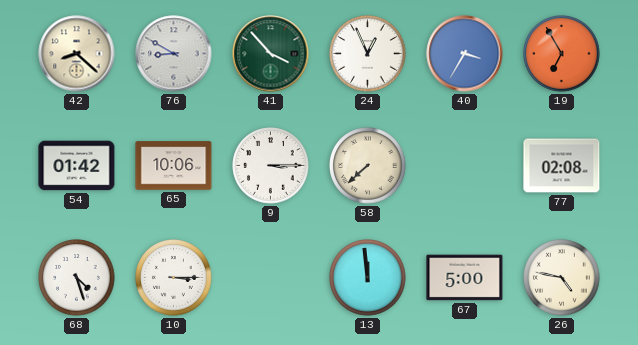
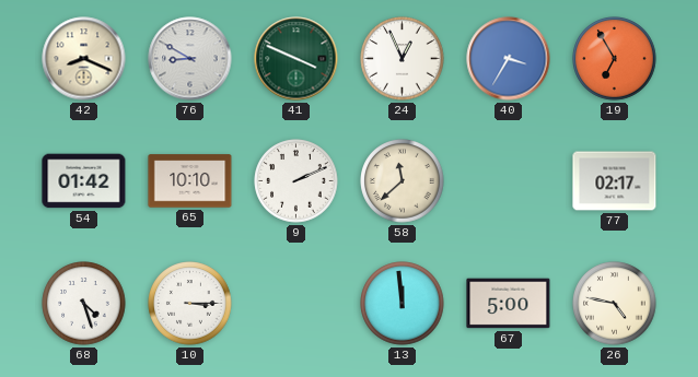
42: 8:22 -> 8:19 (84, 59)
41: 3:53 -> 3:49 (296, 59)
65: 10:06 -> 10:10 (190, 181)
9: 3:15 -> 2:11 (296, 181)
58: 7:38 -> 11:38 (403, 181)
77: 02:08 -> 02:17 (615, 181)
